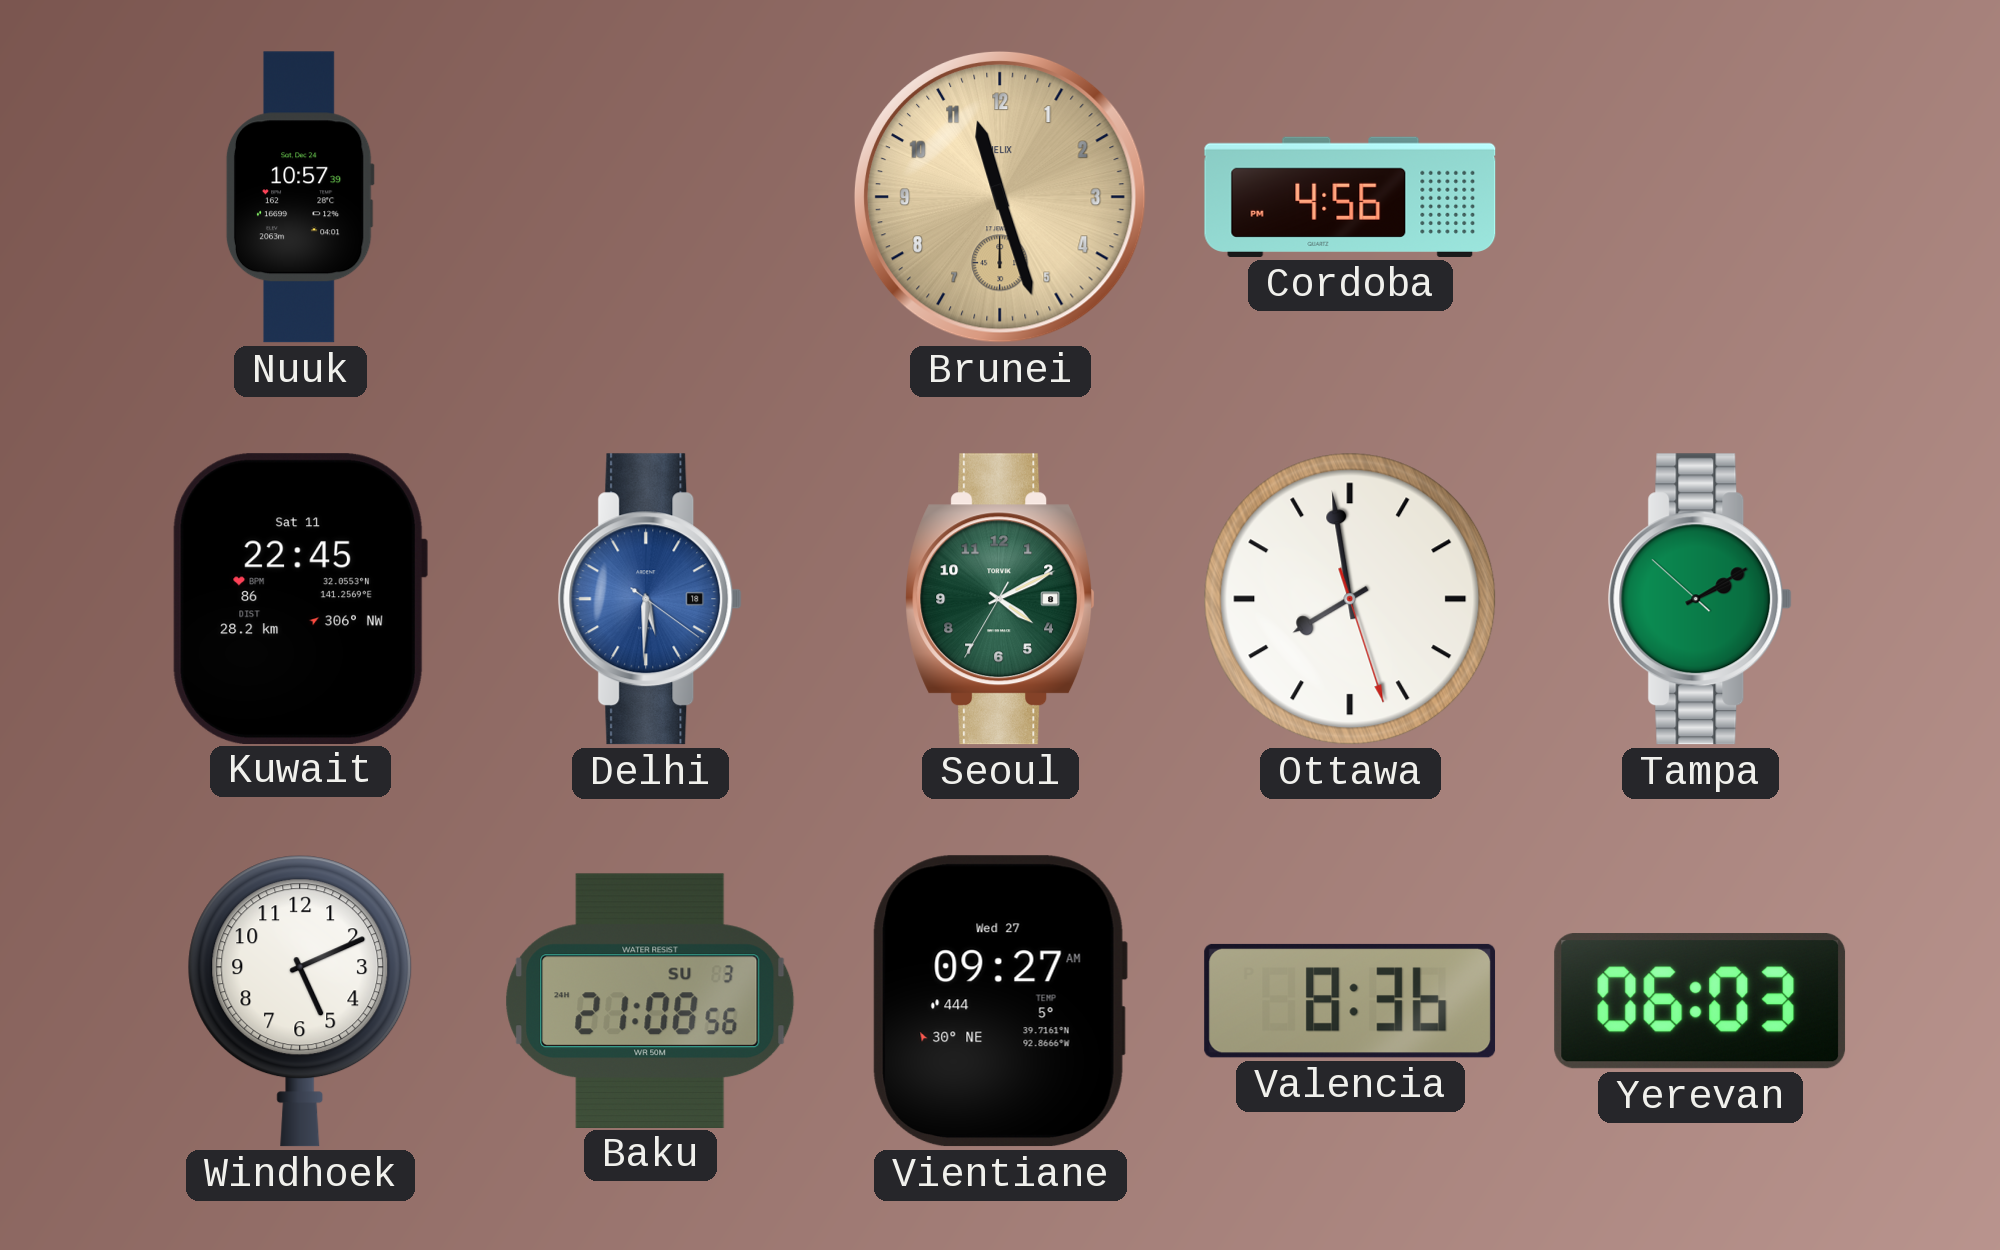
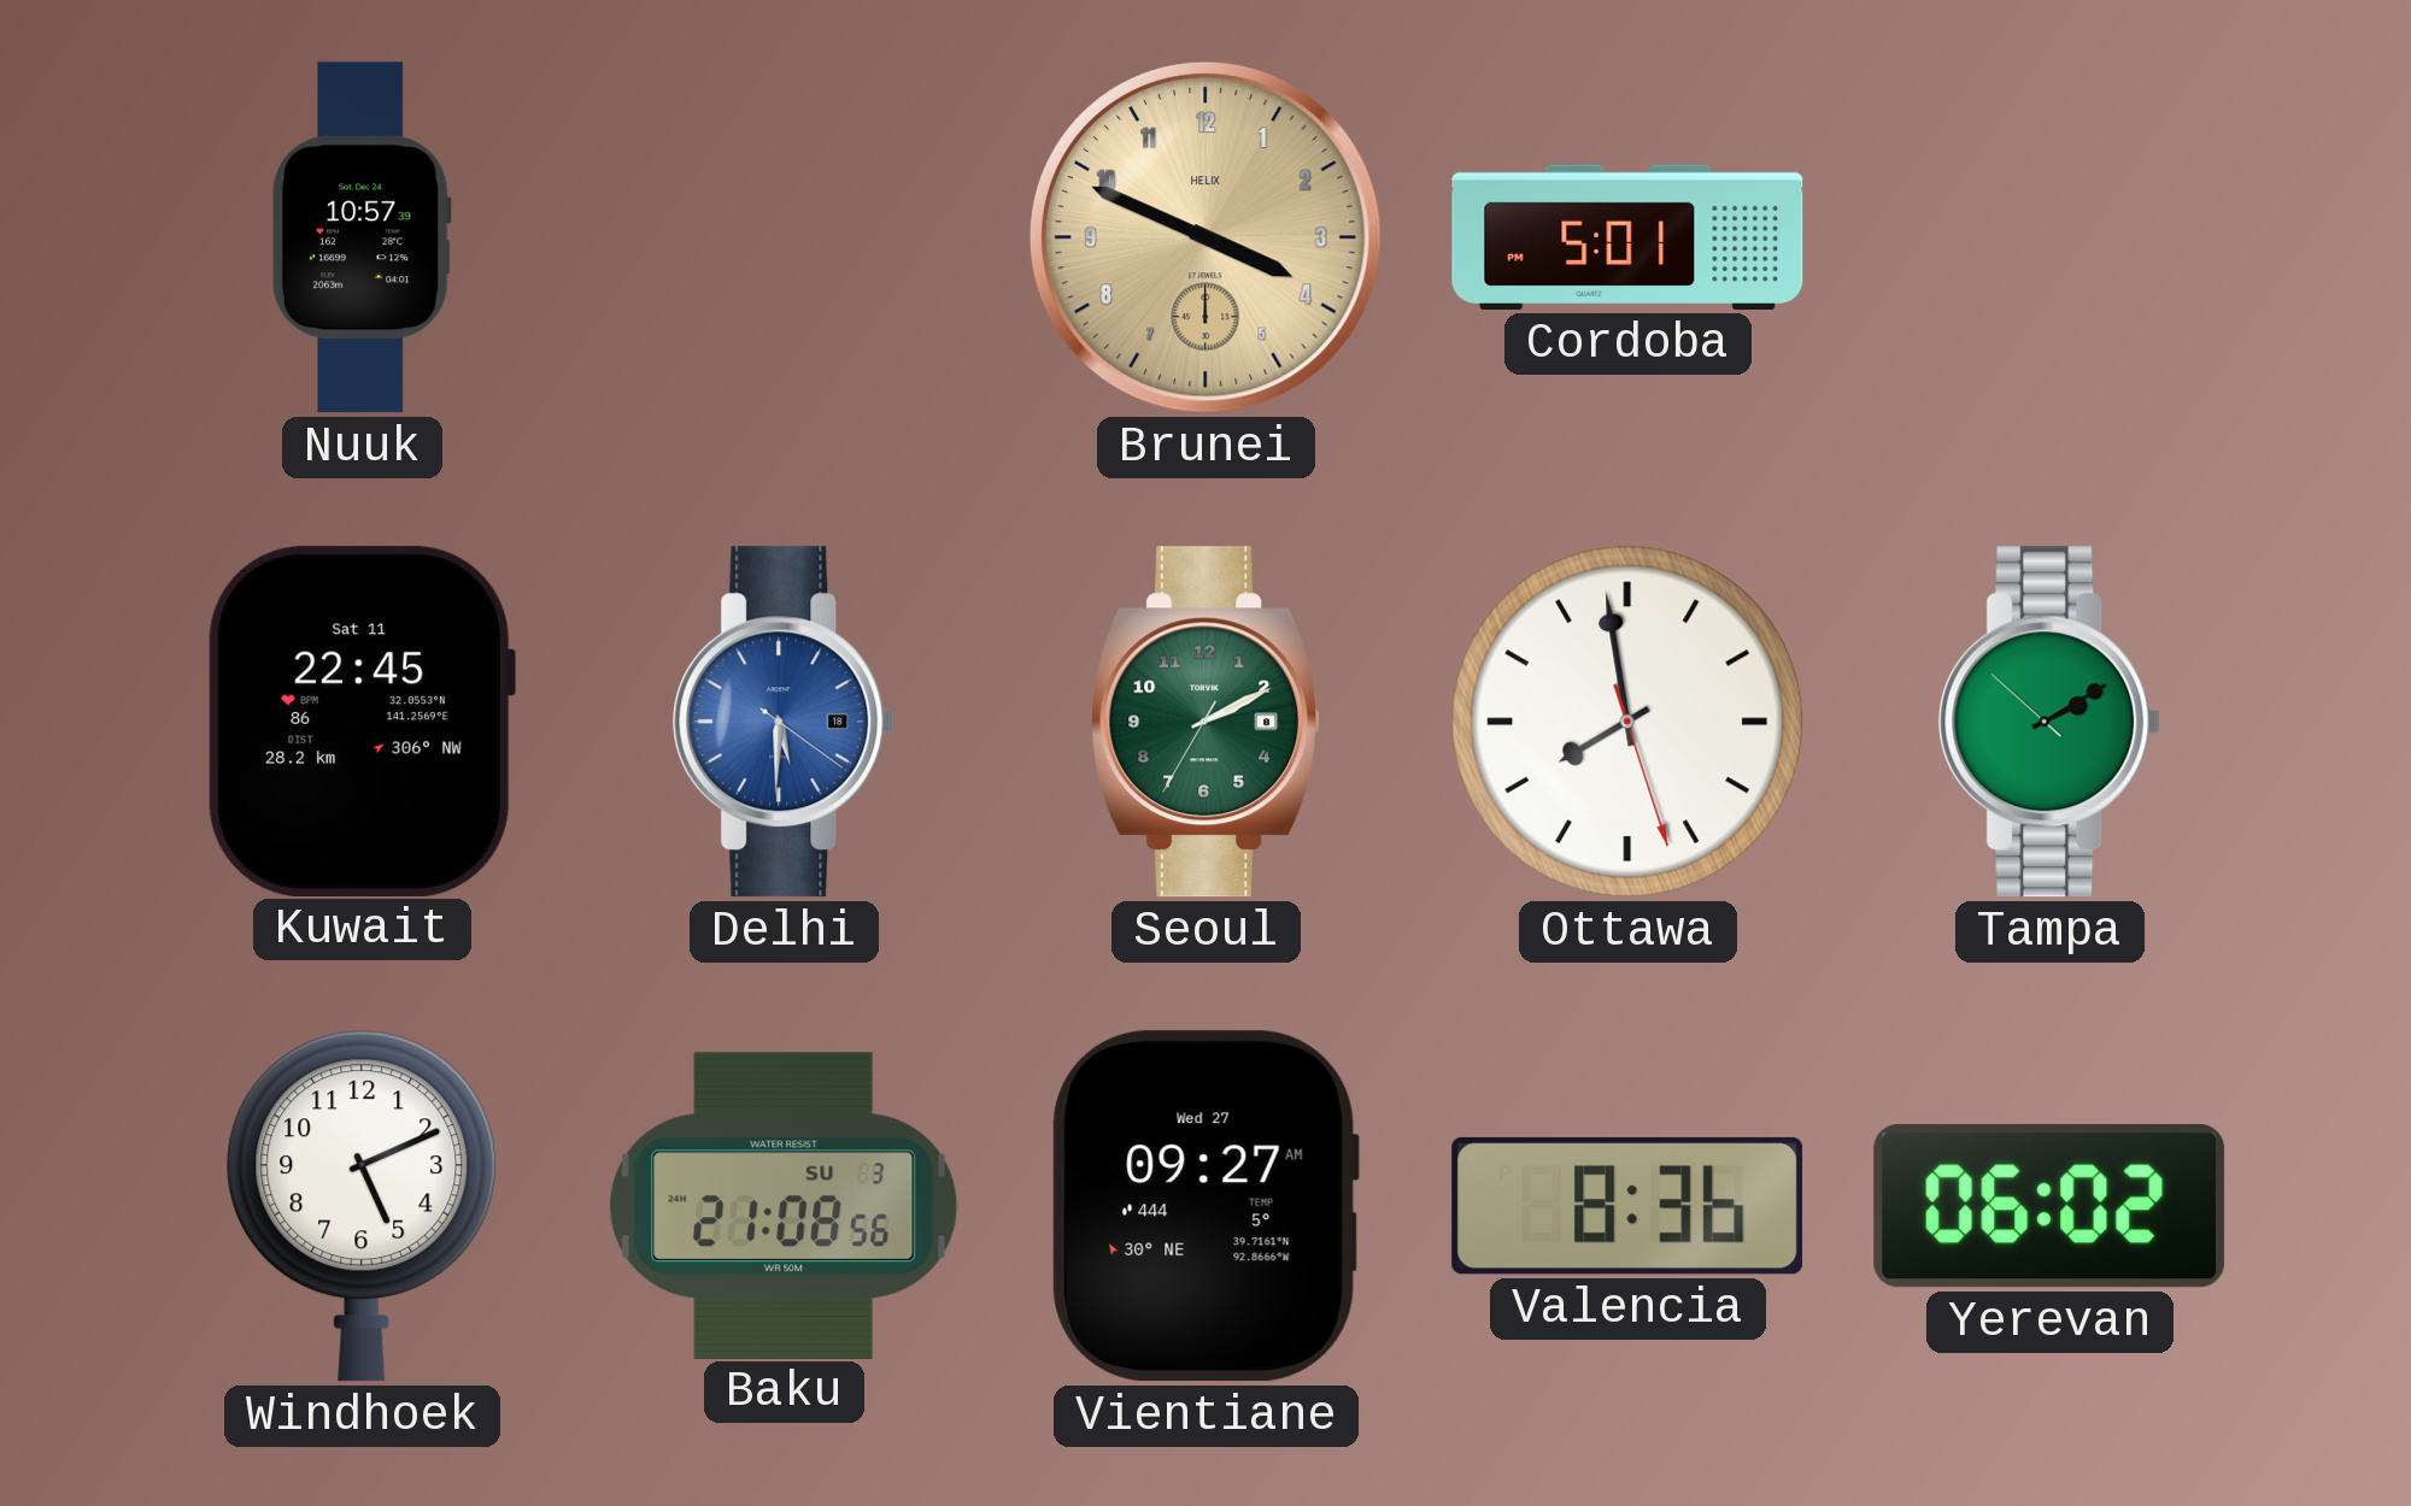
Brunei: 11:27 -> 3:49 (1205, 237)
Cordoba: 4:56 -> 5:01 (1627, 237)
Seoul: 4:10 -> 2:10 (1205, 722)
Yerevan: 06:03 -> 06:02 (2049, 1206)
